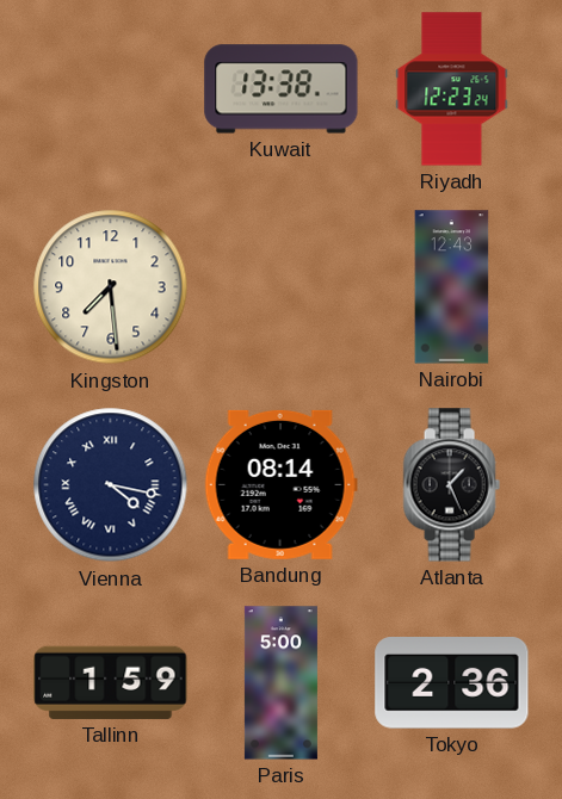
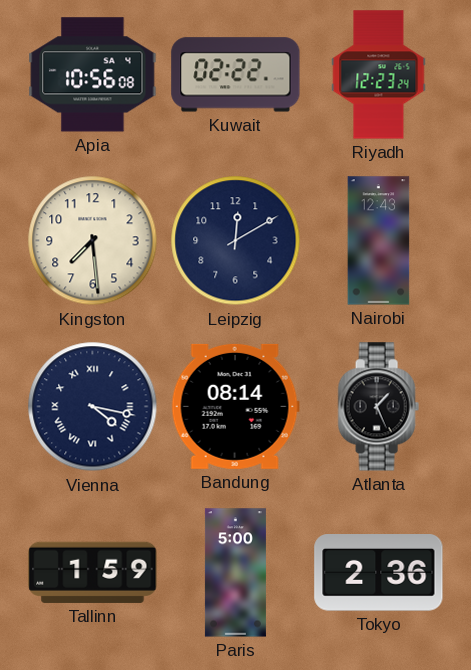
Apia: none -> 10:56 (93, 75)
Kuwait: 13:38 -> 02:22 (236, 75)
Leipzig: none -> 12:10 (236, 241)
